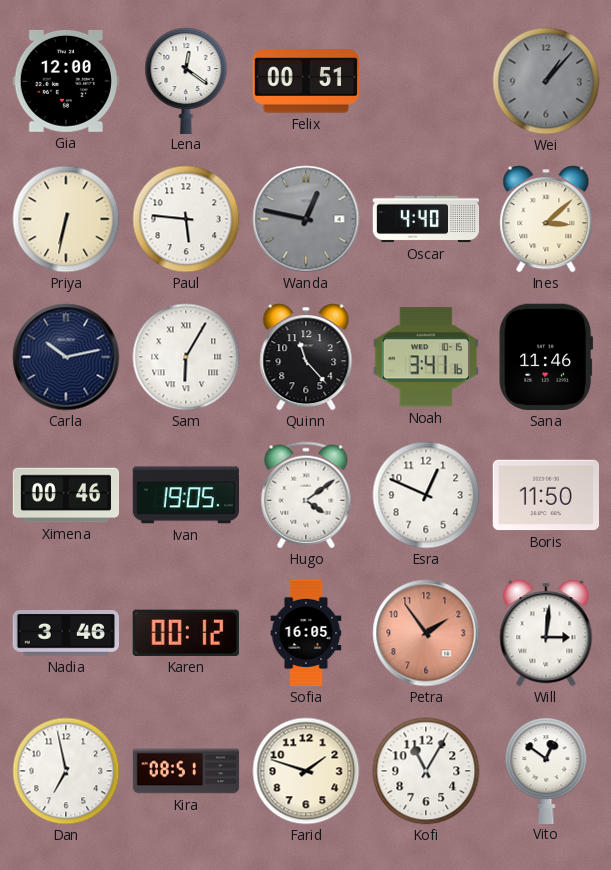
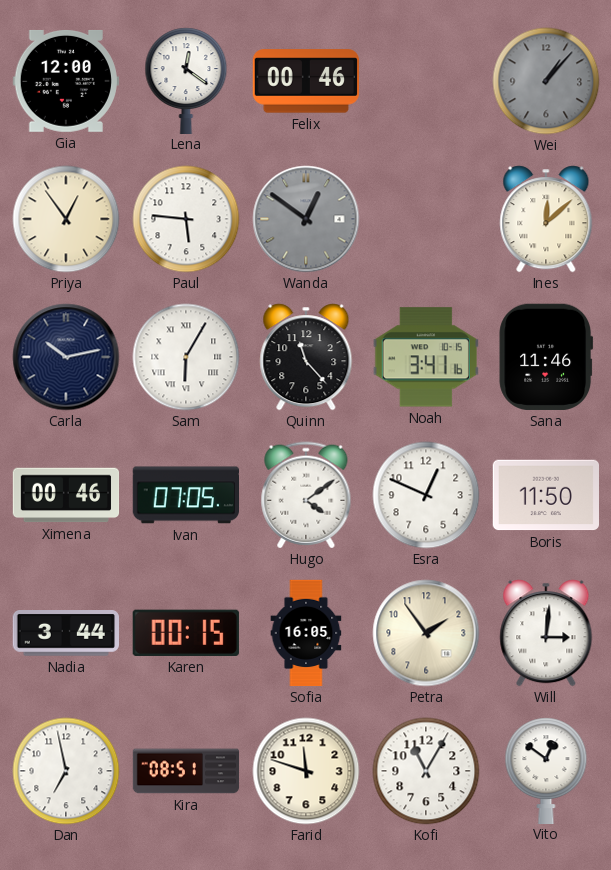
Felix: 00:51 -> 00:46 (305, 81)
Priya: 6:32 -> 12:54 (66, 219)
Wanda: 12:47 -> 12:51 (306, 219)
Oscar: 4:40 -> none (426, 219)
Ines: 3:08 -> 12:08 (546, 219)
Ivan: 19:05 -> 07:05 (185, 495)
Nadia: 3:46 -> 3:44 (65, 633)
Karen: 00:12 -> 00:15 (186, 633)
Petra dial: salmon -> cream (426, 633)
Farid: 1:48 -> 11:48 (306, 771)
